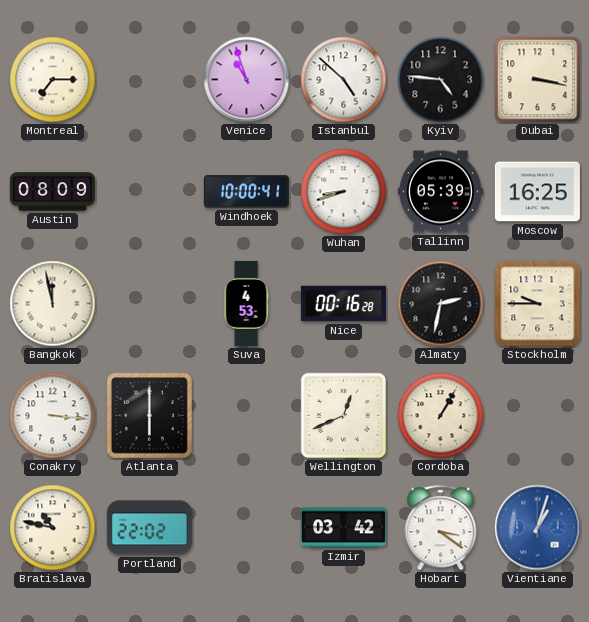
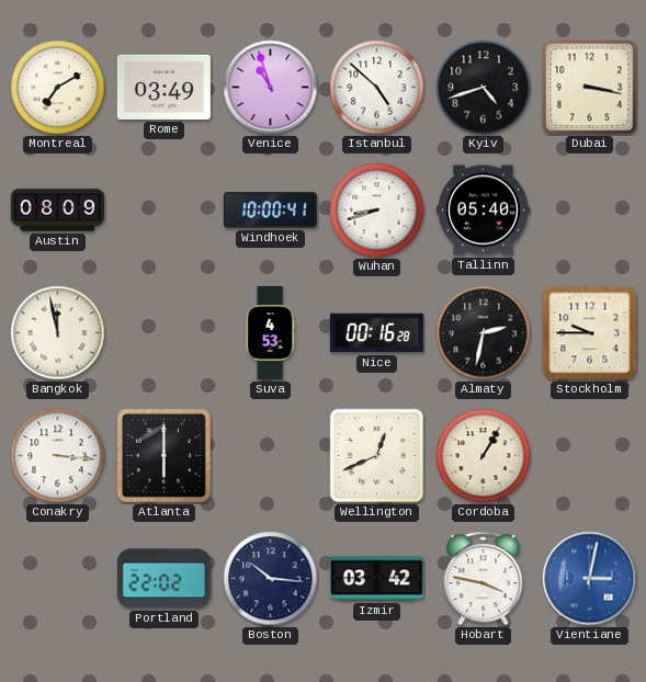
Montreal: 7:15 -> 7:10 (58, 88)
Rome: none -> 03:49 (163, 87)
Kyiv: 4:46 -> 4:42 (484, 88)
Tallinn: 05:39 -> 05:40 (483, 211)
Moscow: 16:25 -> none (537, 192)
Bratislava: 10:47 -> none (53, 528)
Boston: none -> 10:16 (271, 579)
Hobart: 3:21 -> 3:47 (484, 579)
Vientiane: 1:03 -> 3:02 (590, 579)
